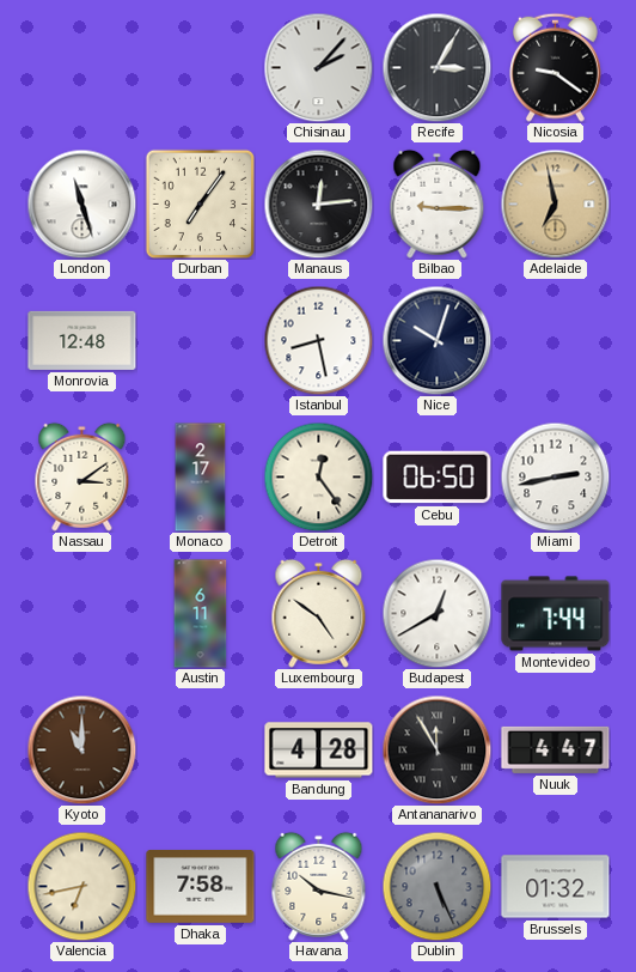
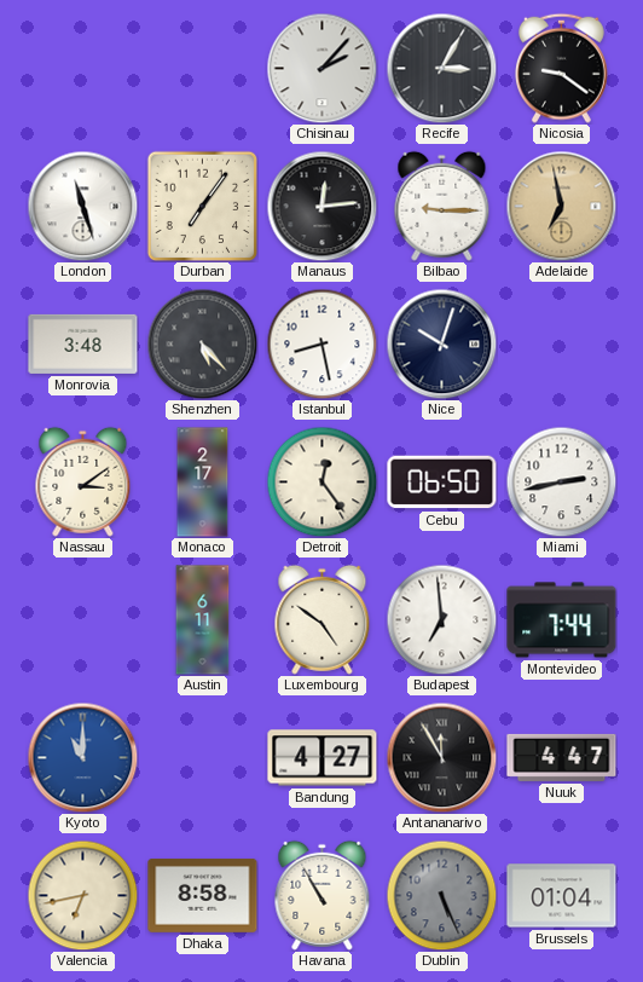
Monrovia: 12:48 -> 3:48 (83, 343)
Shenzhen: none -> 5:23 (202, 343)
Budapest: 12:40 -> 6:59 (441, 619)
Kyoto dial: brown -> blue (82, 757)
Bandung: 4:28 -> 4:27 (323, 758)
Dhaka: 7:58 -> 8:58 (203, 895)
Havana: 10:17 -> 10:55 (323, 895)
Brussels: 01:32 -> 01:04 (562, 896)
